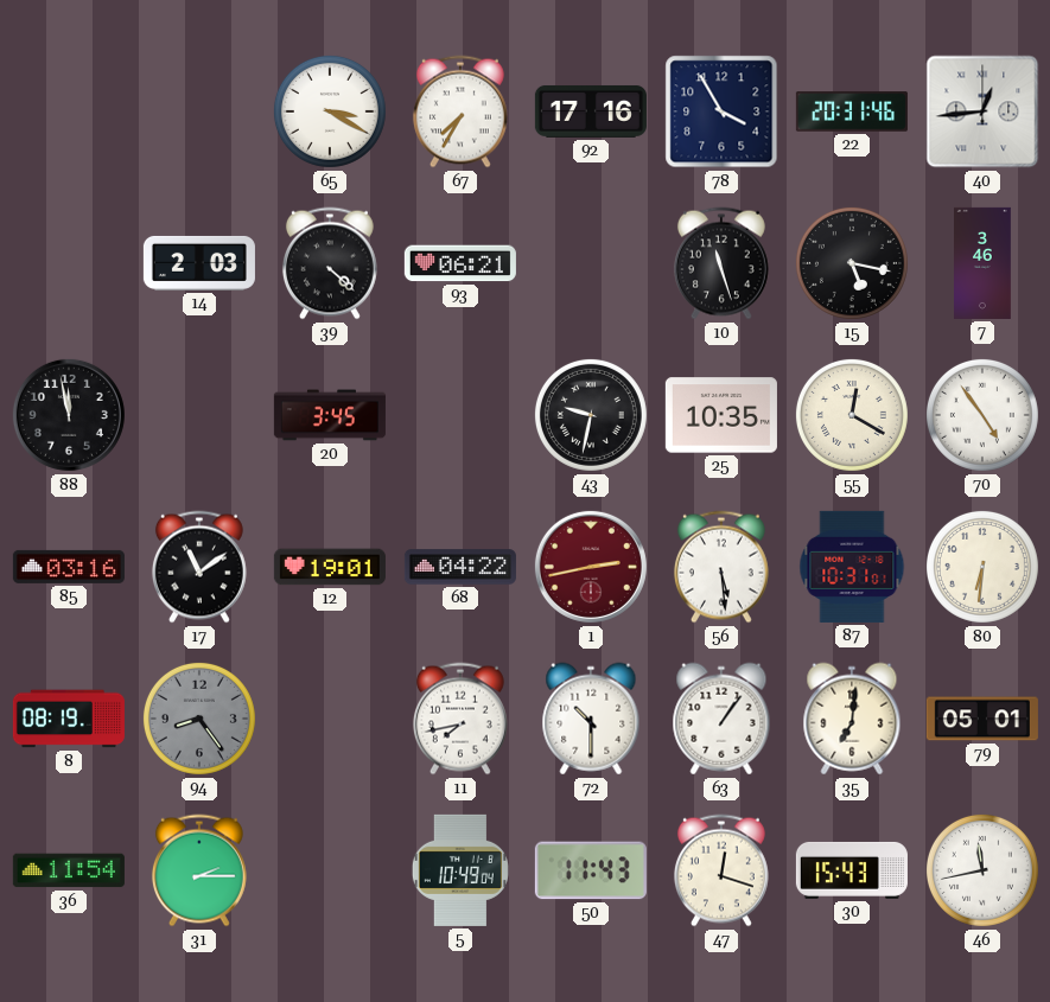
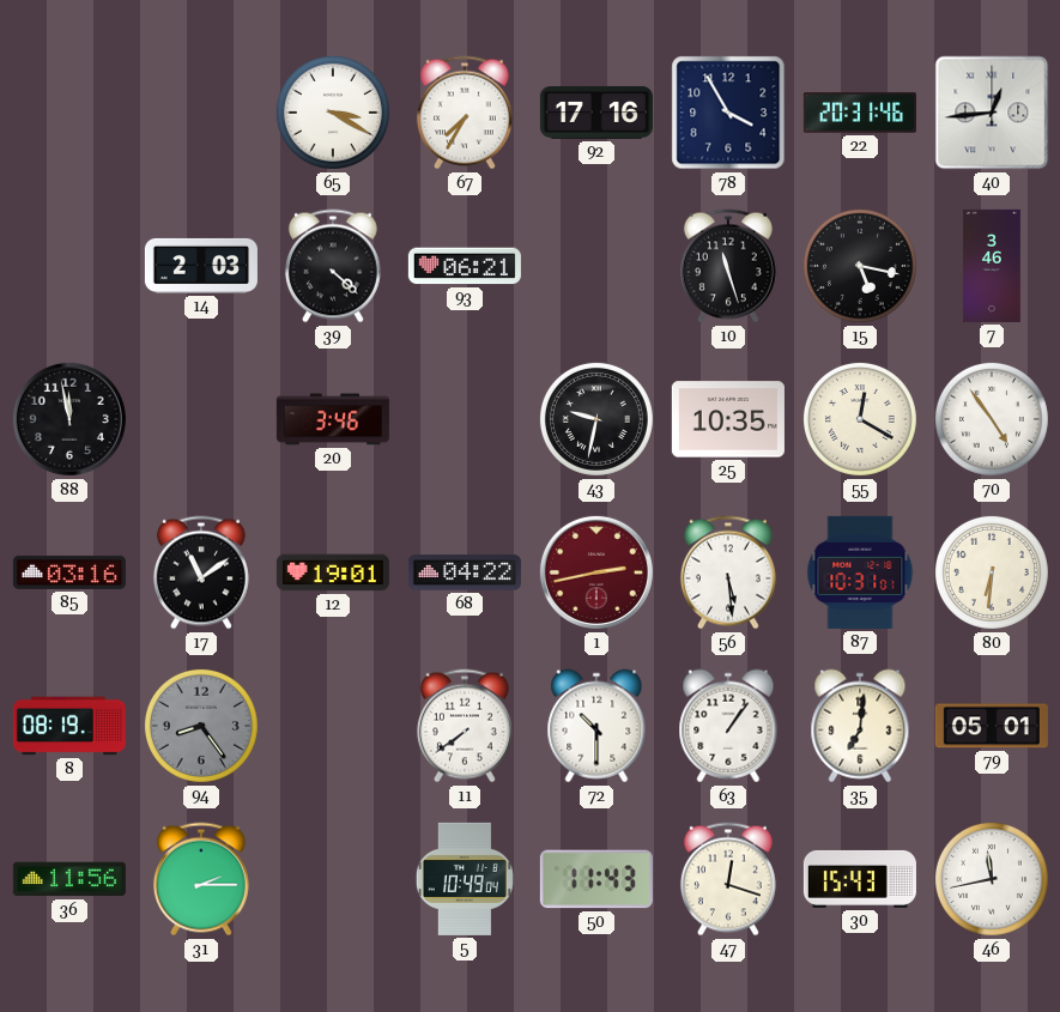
20: 3:45 -> 3:46 (333, 419)
11: 7:43 -> 7:39 (465, 726)
36: 11:54 -> 11:56 (69, 879)
